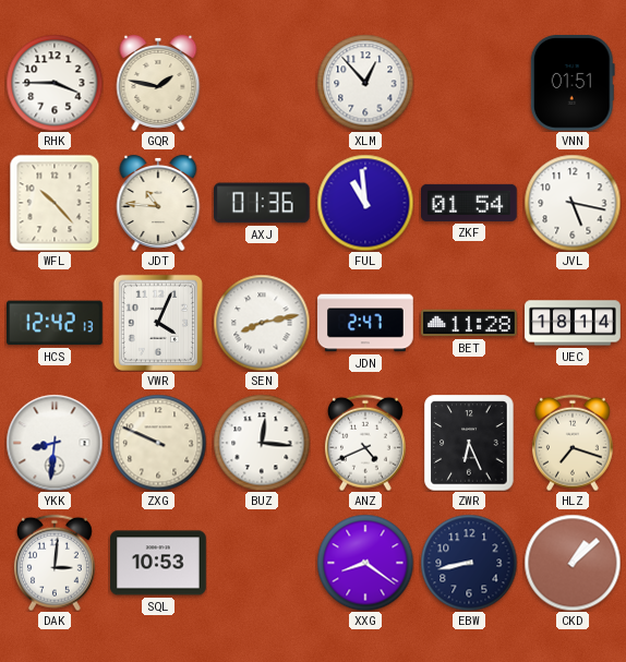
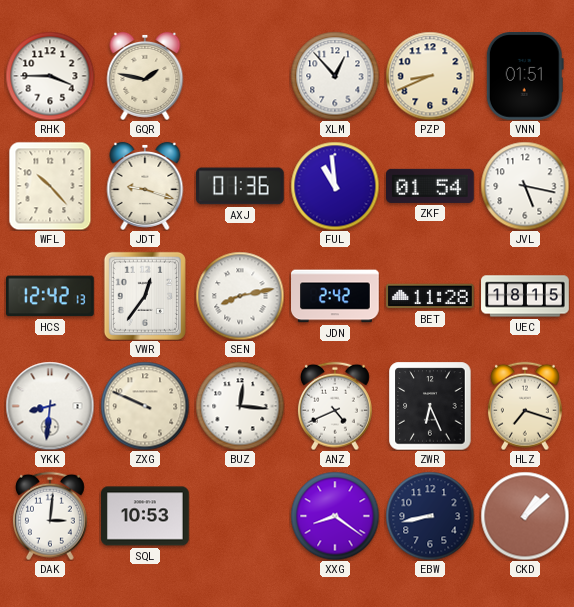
PZP: none -> 8:41 (430, 76)
JDT: 10:46 -> 9:18 (145, 186)
VWR: 4:04 -> 12:36 (145, 296)
JDN: 2:47 -> 2:42 (336, 296)
UEC: 18:14 -> 18:15 (525, 296)
